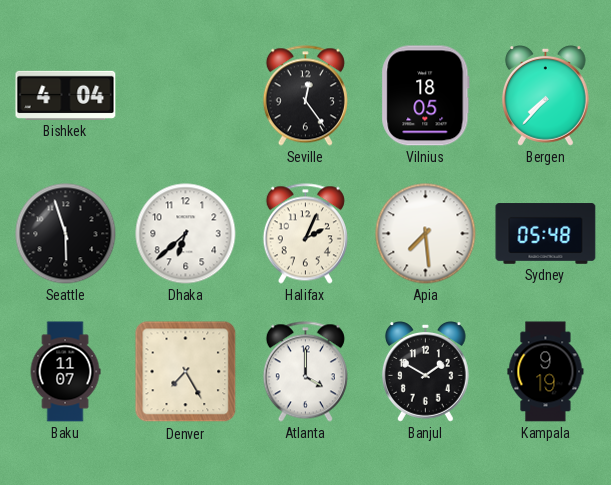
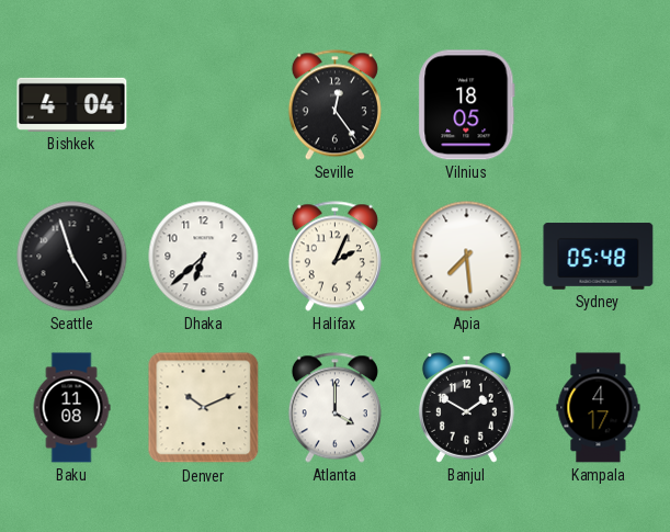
Bergen: 7:37 -> none (545, 96)
Seattle: 5:57 -> 4:57 (72, 257)
Baku: 11:07 -> 11:08 (71, 408)
Denver: 7:25 -> 10:11 (204, 408)
Kampala: 9:19 -> 4:17 (599, 408)
